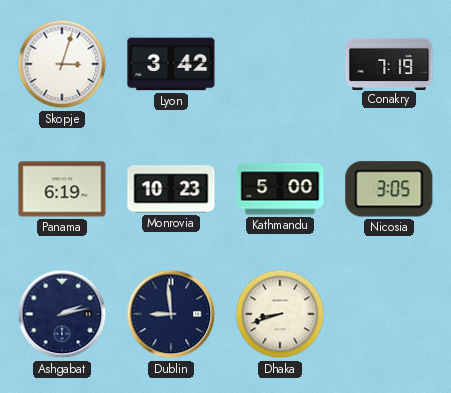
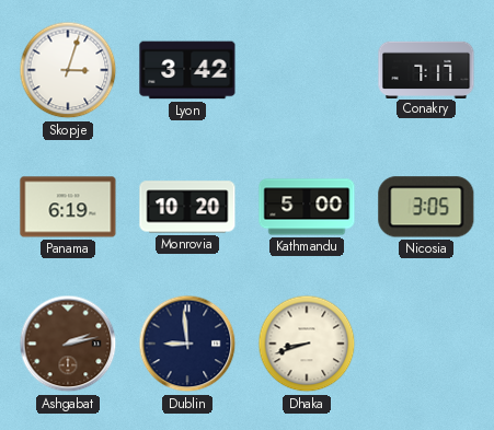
Conakry: 7:19 -> 7:17 (426, 69)
Monrovia: 10:23 -> 10:20 (187, 207)
Ashgabat dial: navy -> brown (68, 344)
